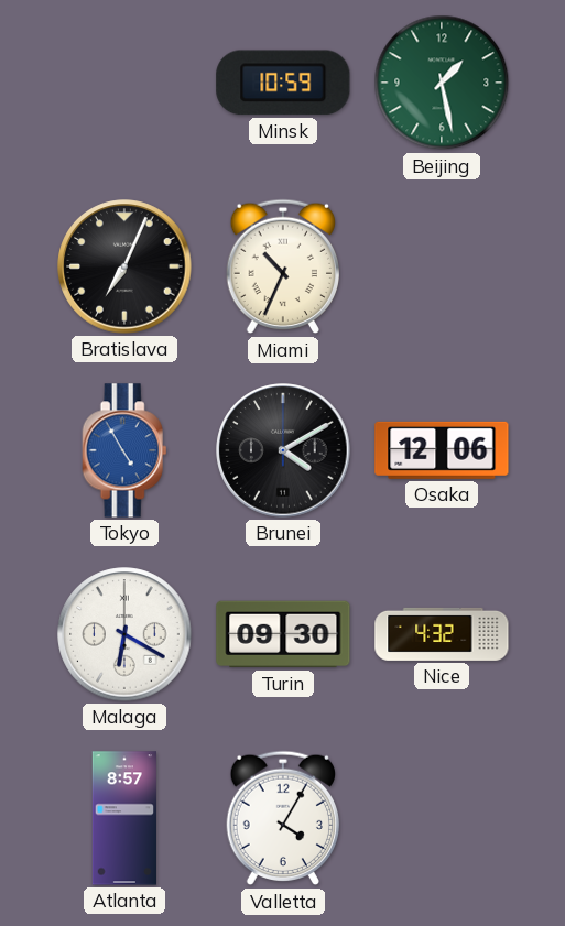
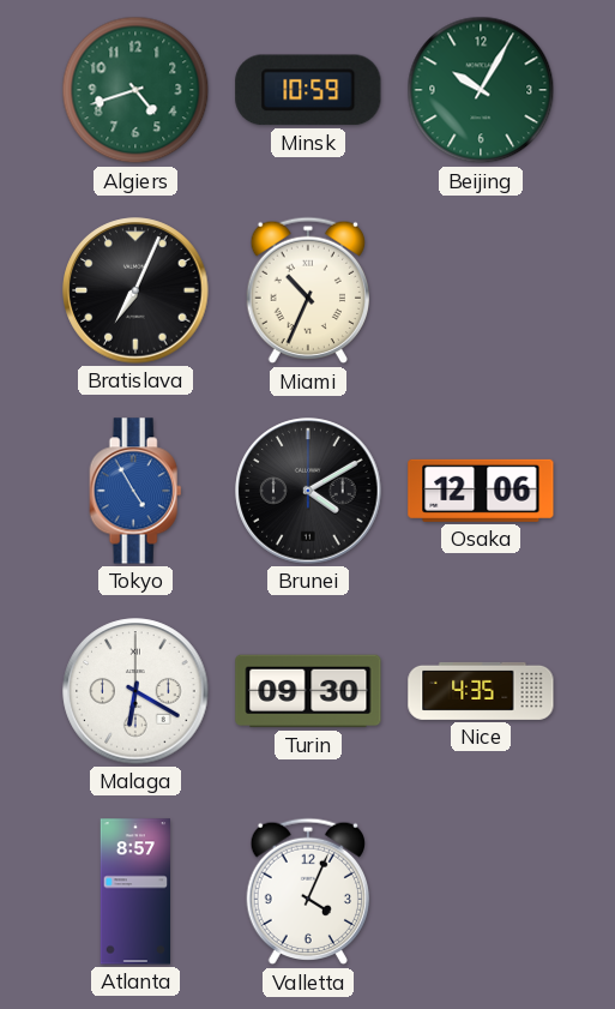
Algiers: none -> 4:42 (135, 90)
Beijing: 1:28 -> 10:05 (481, 90)
Nice: 4:32 -> 4:35 (481, 691)
Valletta: 4:05 -> 4:04 (307, 891)
